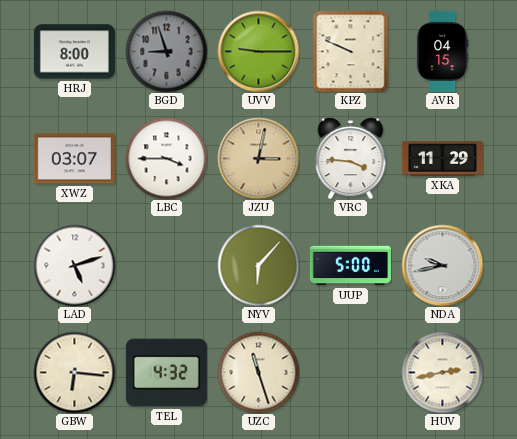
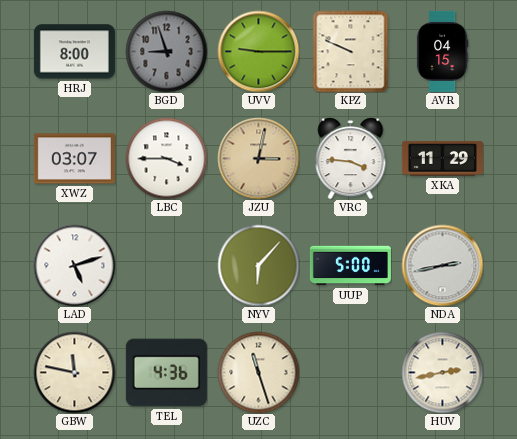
NDA: 9:43 -> 2:43 (442, 265)
GBW: 6:16 -> 11:47 (74, 372)
TEL: 4:32 -> 4:36 (166, 373)
